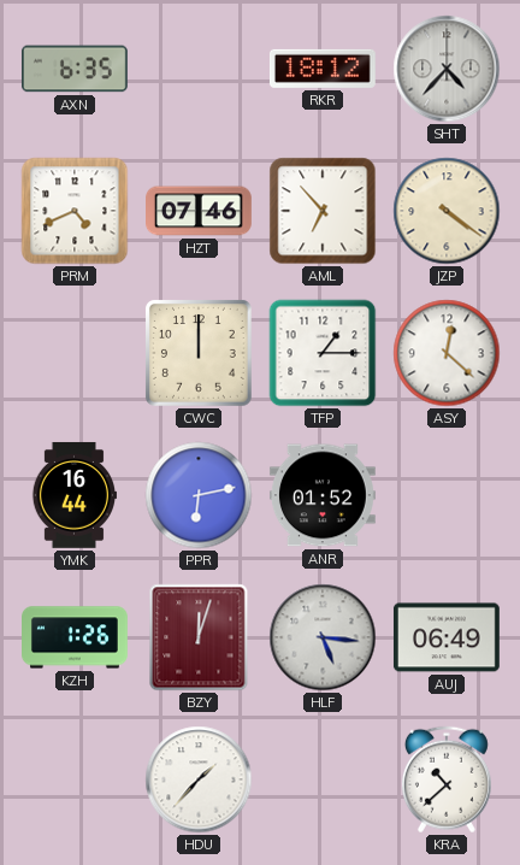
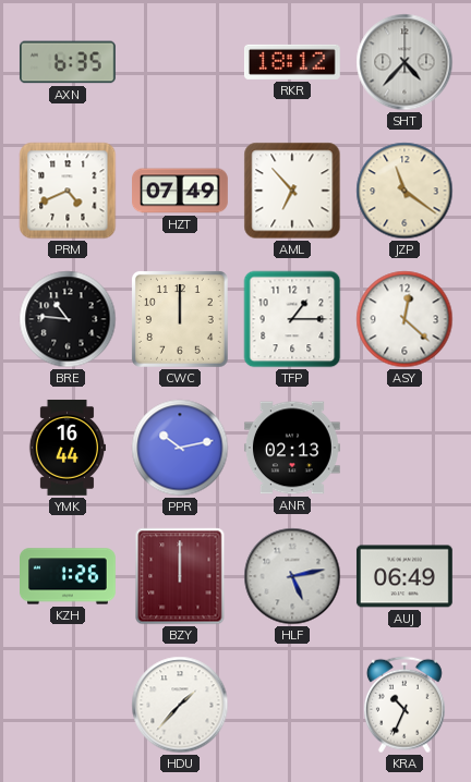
HZT: 07:46 -> 07:49 (181, 191)
JZP: 4:21 -> 11:21 (404, 191)
BRE: none -> 10:46 (68, 319)
PPR: 6:13 -> 10:13 (180, 448)
ANR: 01:52 -> 02:13 (292, 448)
BZY: 12:03 -> 12:00 (180, 576)
HLF: 5:16 -> 5:13 (292, 576)
KRA: 10:38 -> 10:34 (404, 705)
